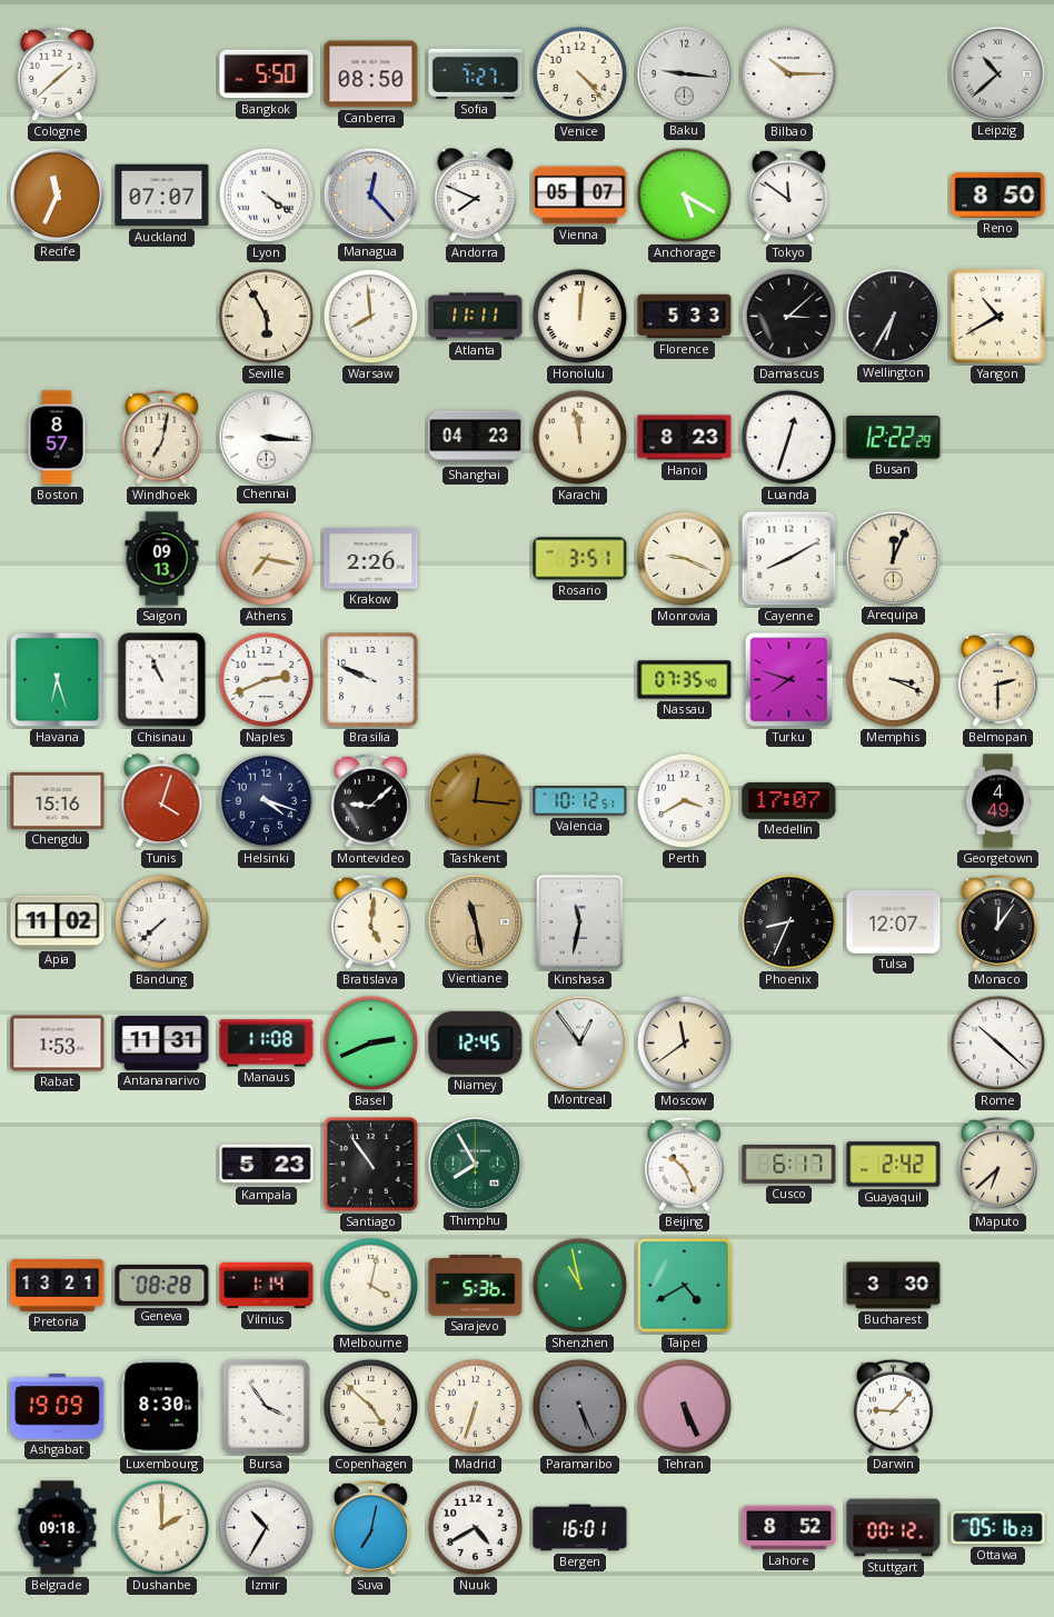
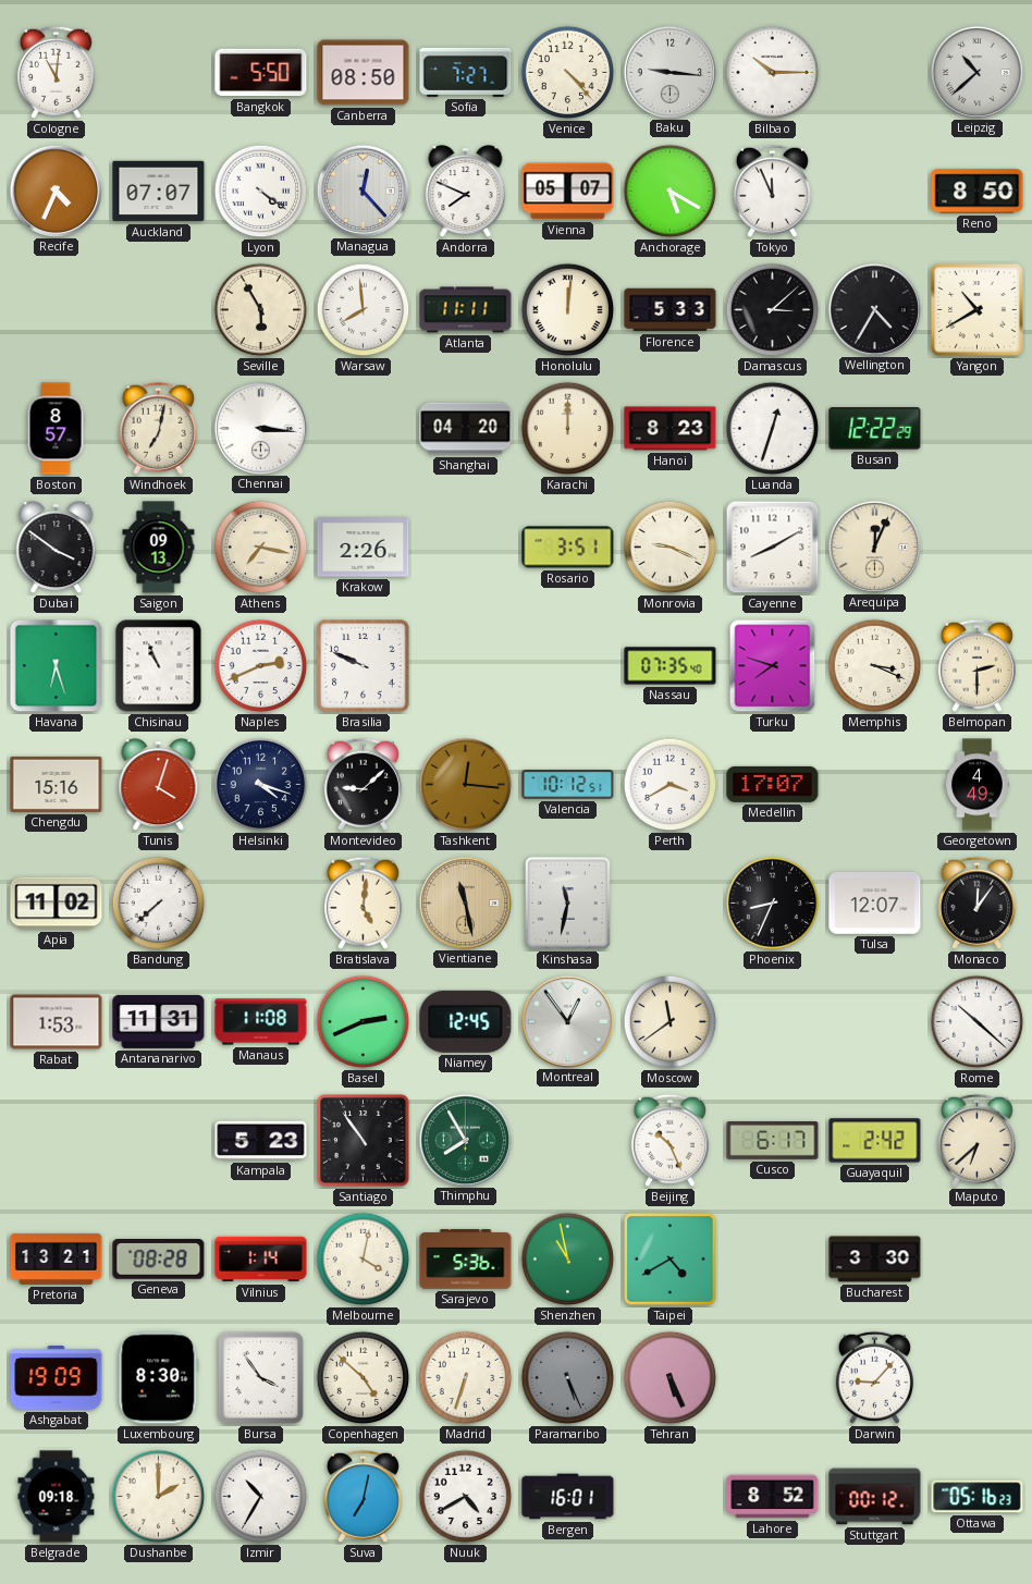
Cologne: 1:38 -> 11:01 (56, 72)
Recife: 11:34 -> 4:34 (56, 191)
Tokyo: 11:51 -> 11:56 (772, 191)
Wellington: 6:35 -> 4:35 (874, 309)
Shanghai: 04:23 -> 04:20 (466, 429)
Karachi: 11:58 -> 12:00 (568, 429)
Dubai: none -> 3:51 (57, 548)
